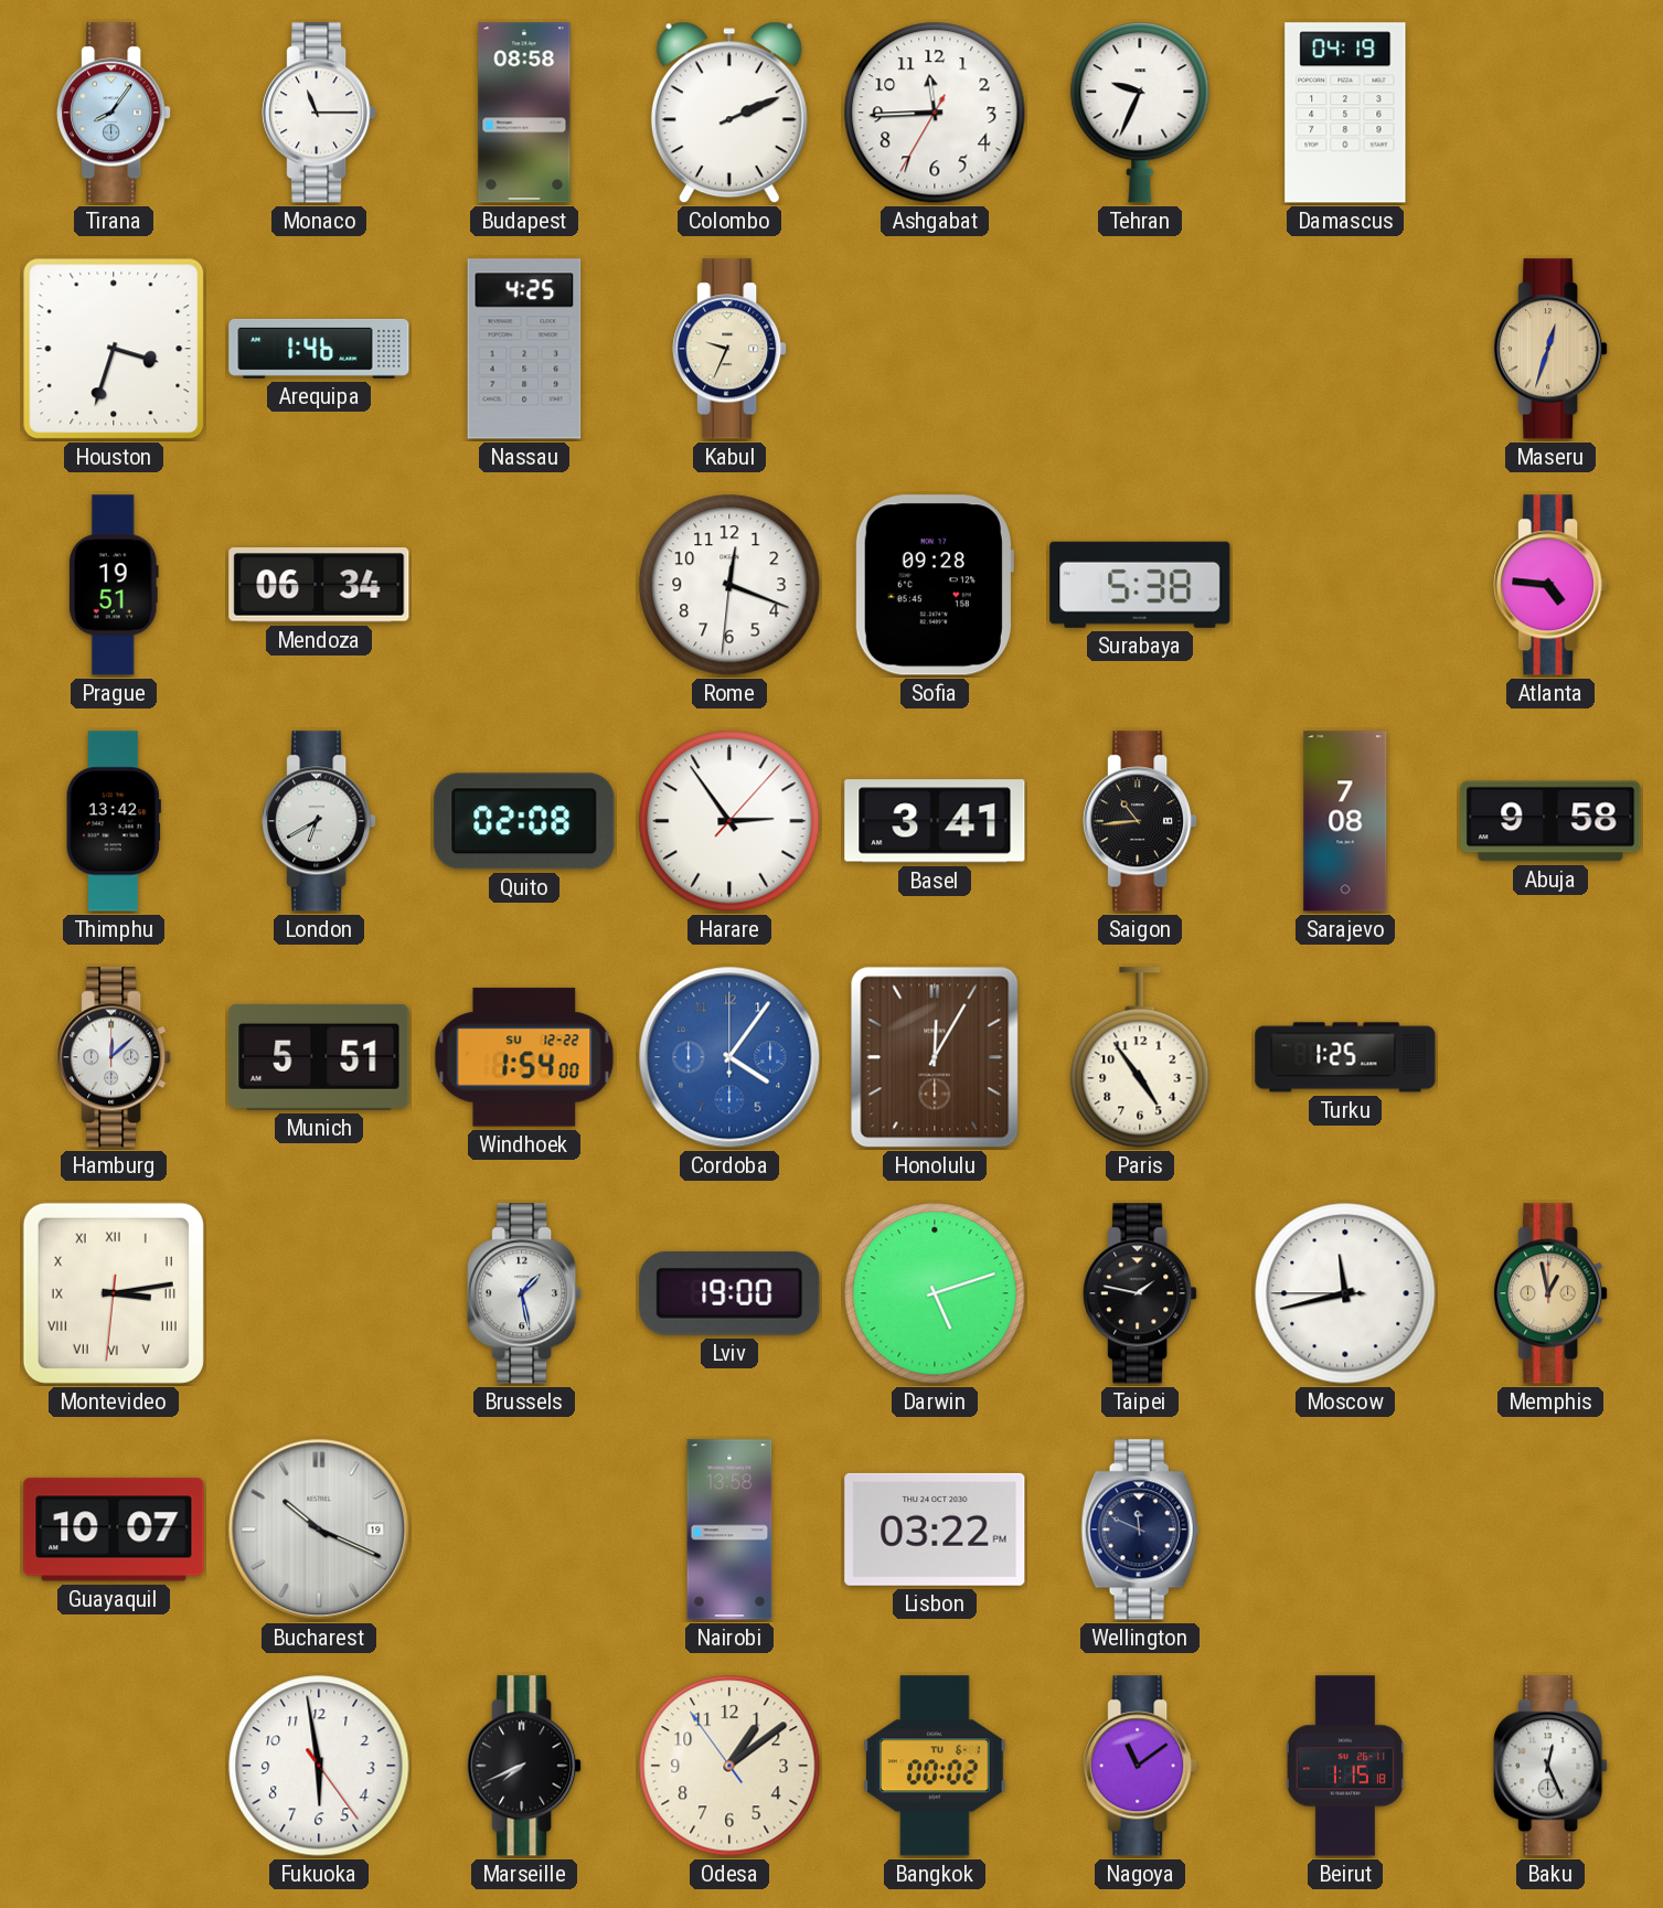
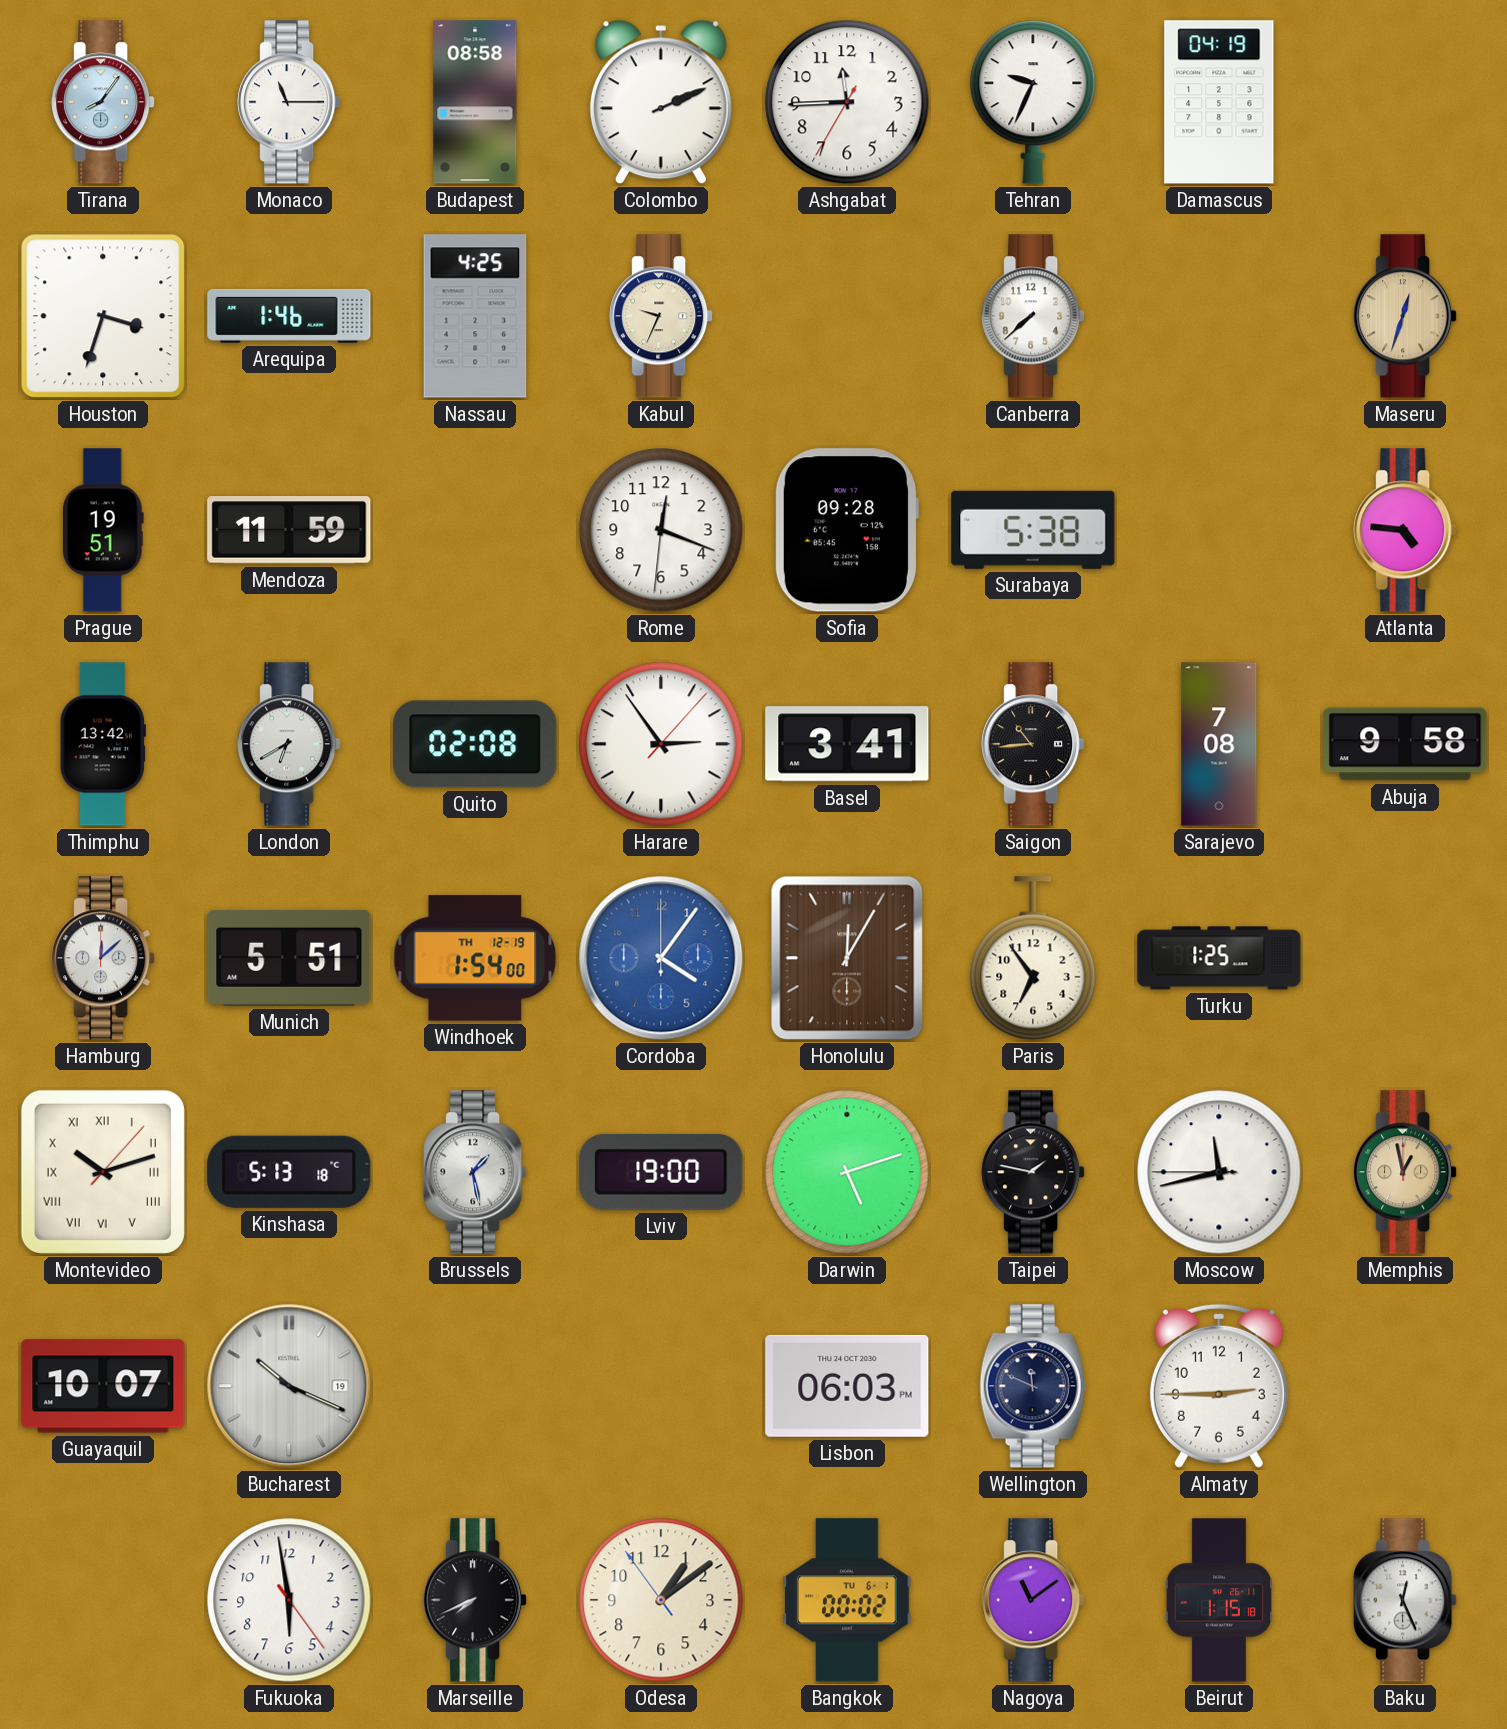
Canberra: none -> 7:38 (1033, 316)
Mendoza: 06:34 -> 11:59 (289, 530)
Windhoek date: SU 12-22 -> TH 12-19 (475, 958)
Paris: 4:54 -> 6:54 (1033, 958)
Montevideo: 3:13 -> 10:12 (103, 1172)
Kinshasa: none -> 5:13 (289, 1172)
Nairobi: 13:58 -> none (729, 1529)
Lisbon: 03:22 -> 06:03 (847, 1386)
Almaty: none -> 2:45 (1219, 1386)
